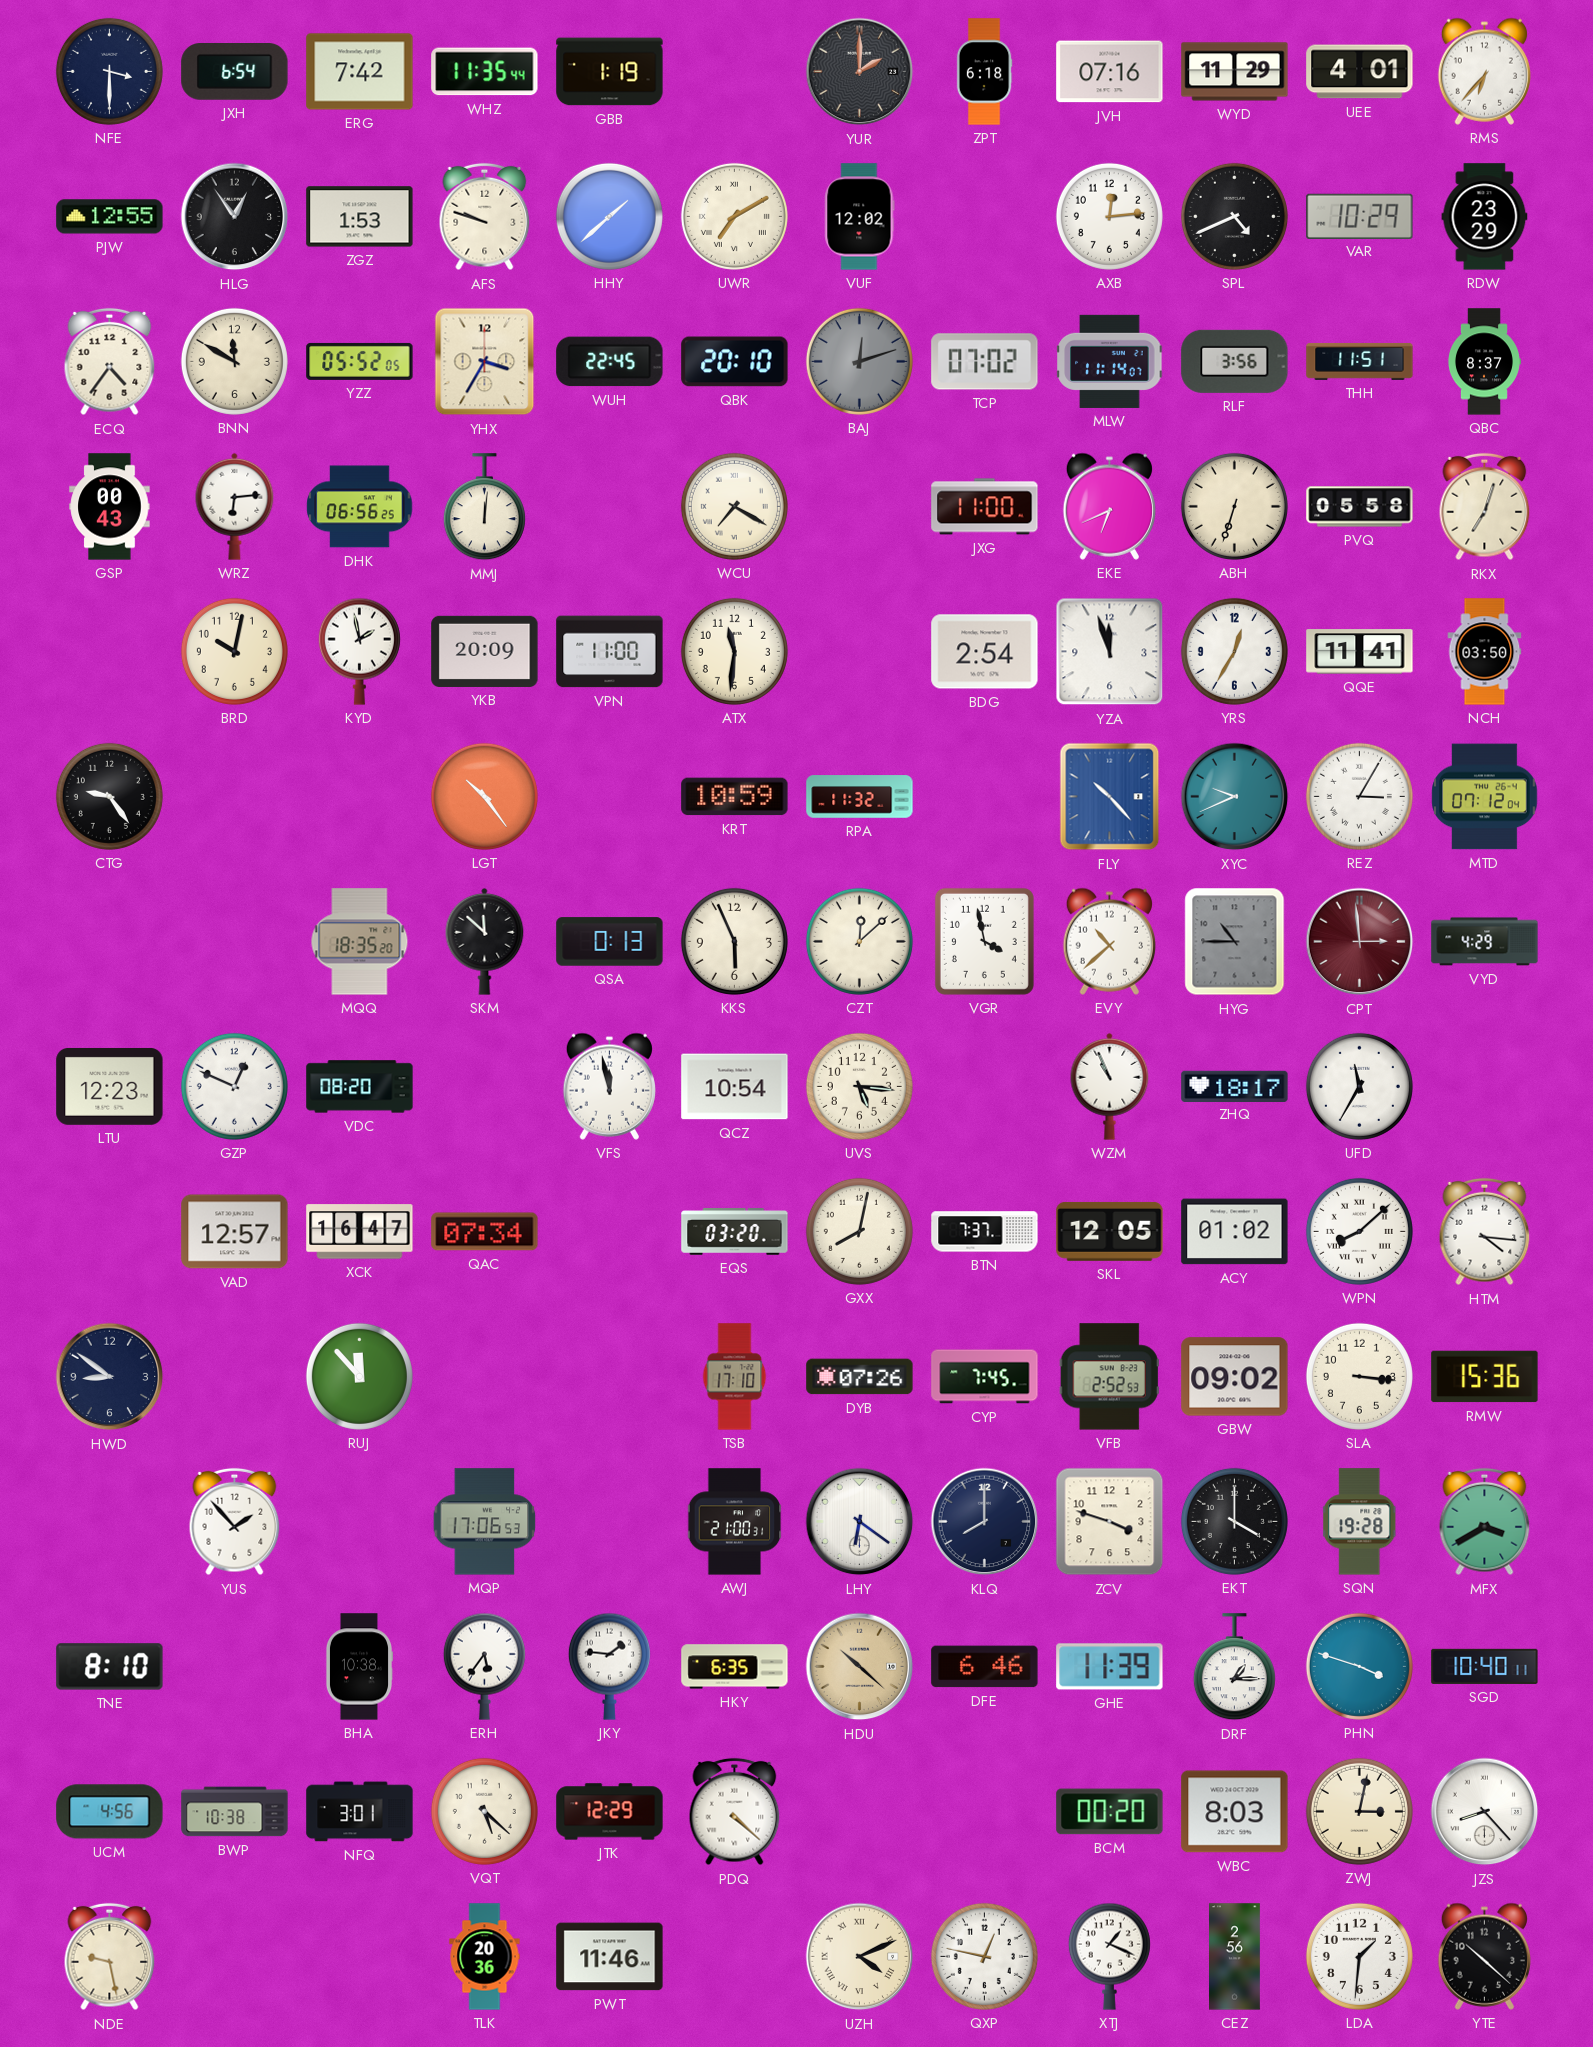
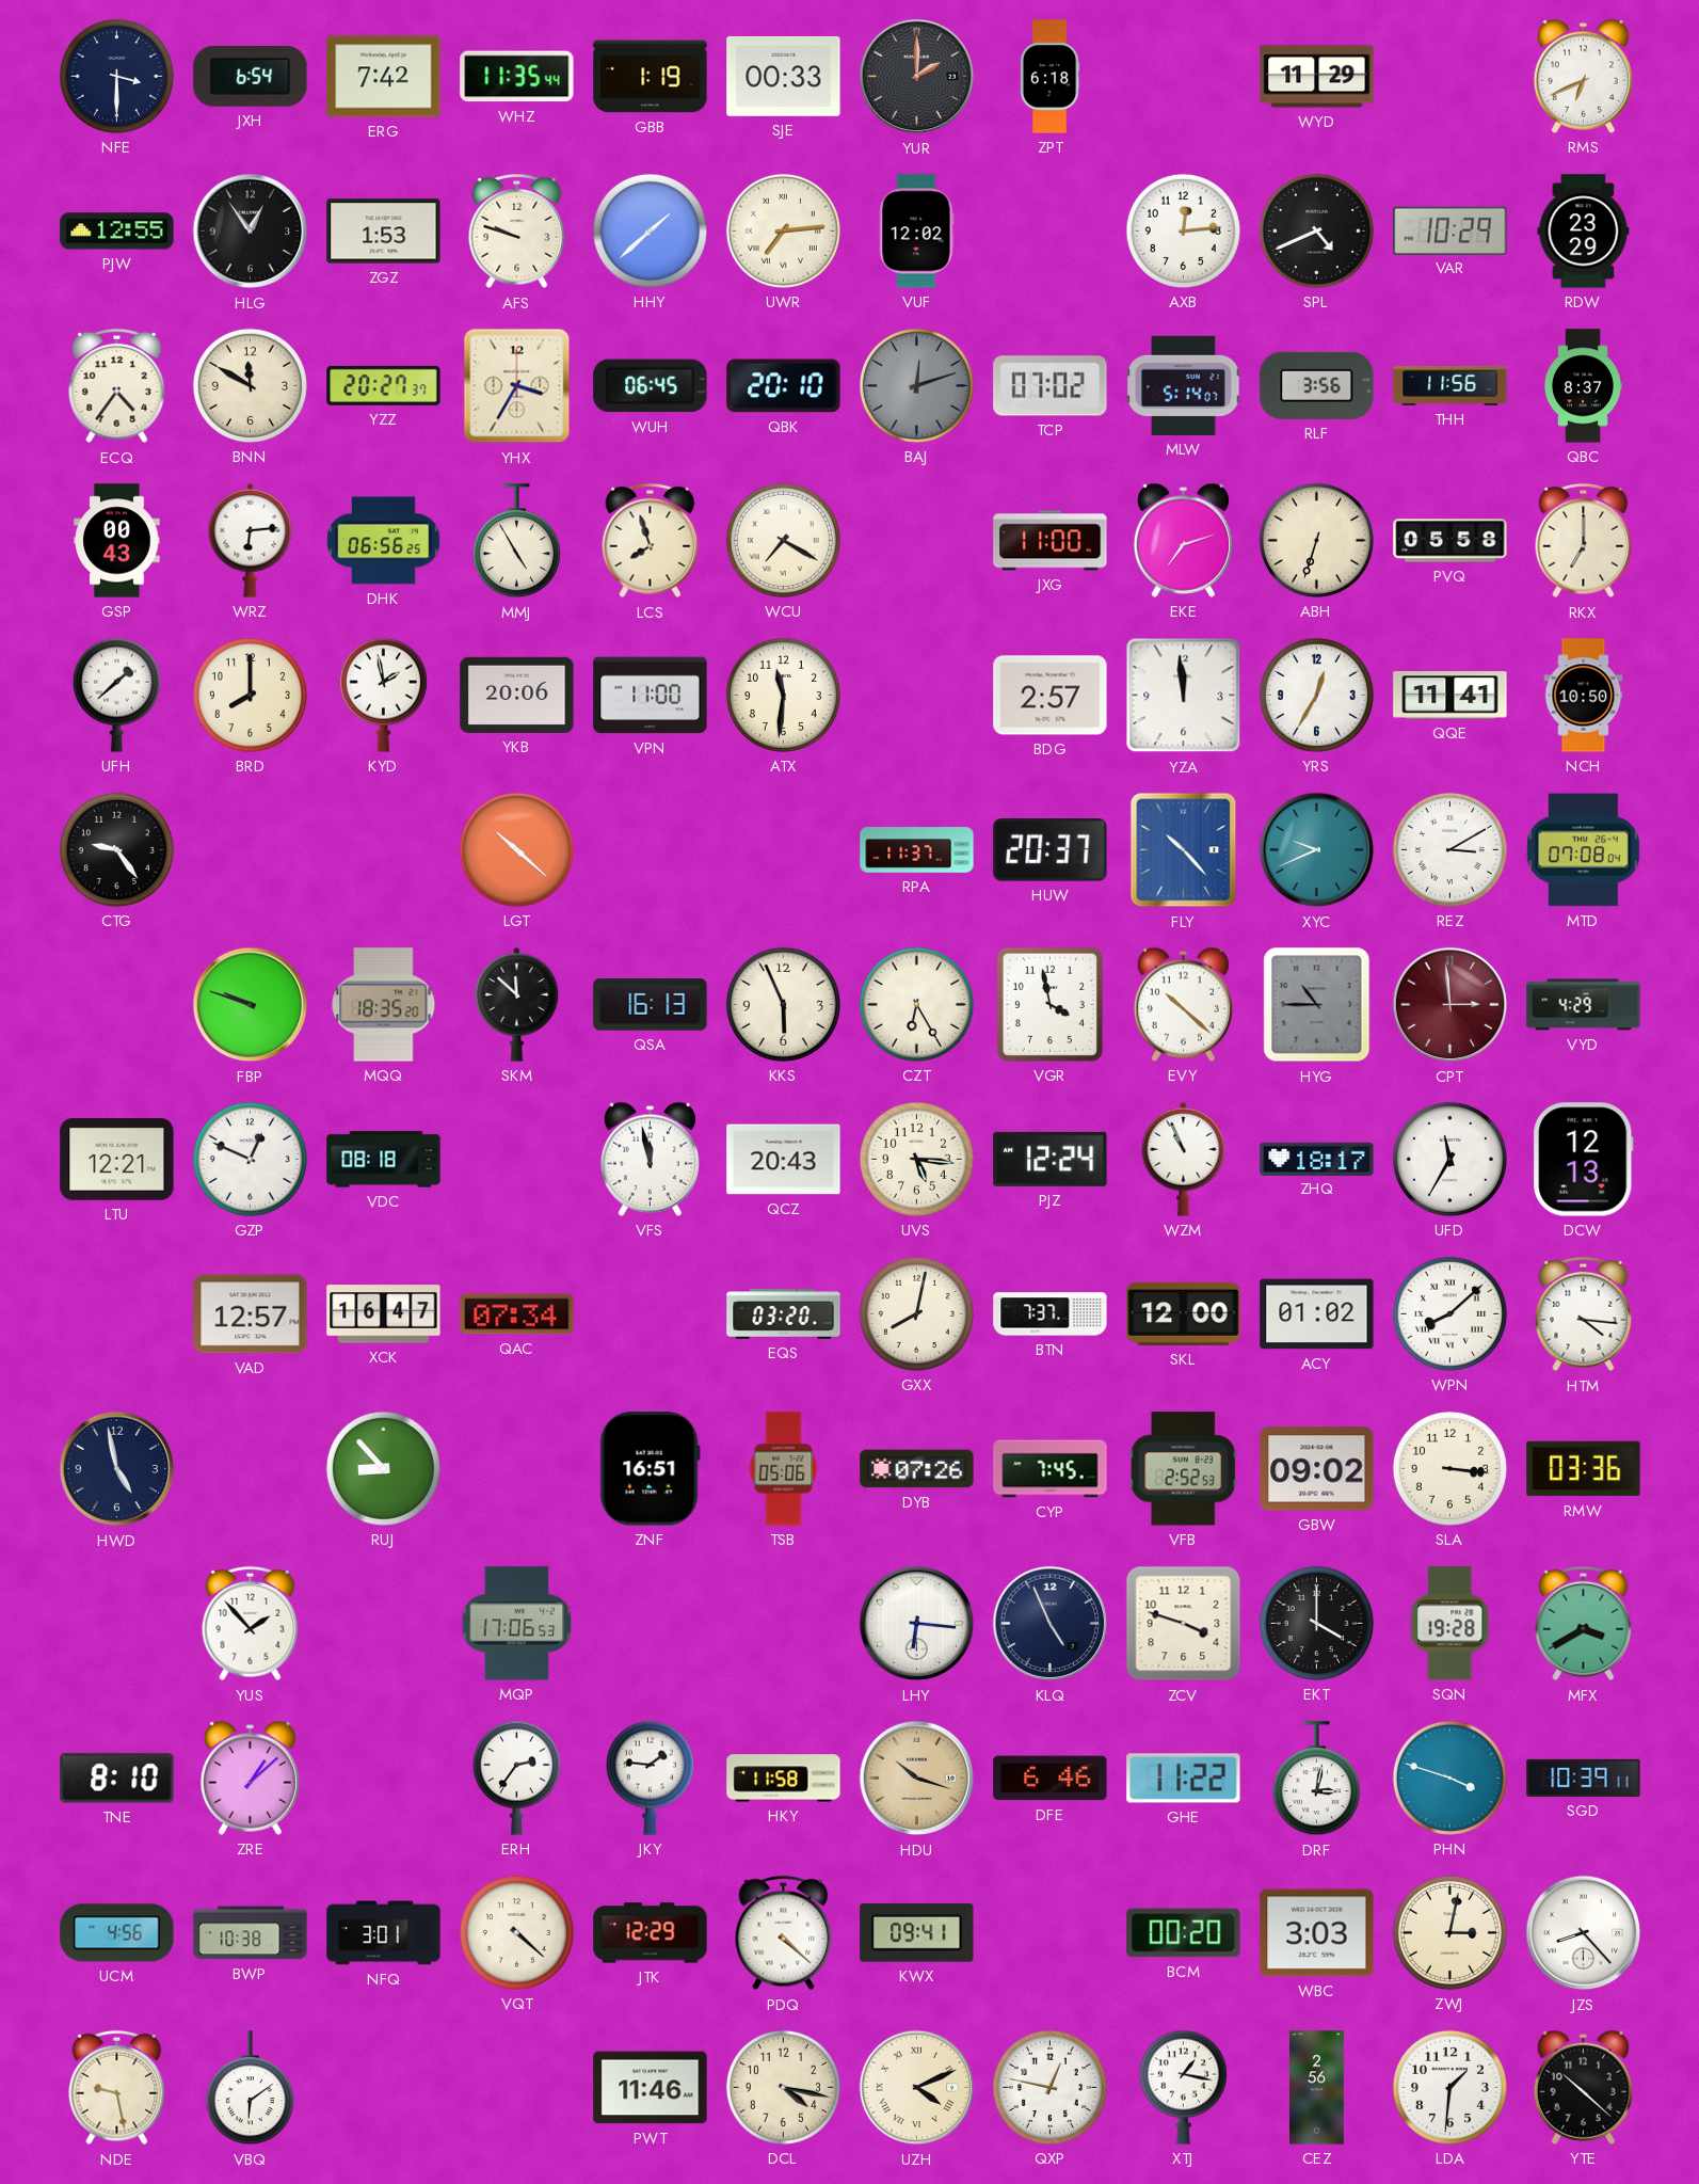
SJE: none -> 00:33 (784, 77)
JVH: 07:16 -> none (1110, 72)
UEE: 4:01 -> none (1360, 72)
RMS: 6:37 -> 6:41 (1583, 76)
UWR: 7:10 -> 7:14 (783, 230)
YZZ: 05:52 -> 20:27 (384, 385)
WUH: 22:45 -> 06:45 (651, 386)
MLW: 11:14 -> 5:14 (1184, 385)
THH: 11:51 -> 11:56 (1450, 385)
MMJ: 12:01 -> 4:55 (516, 541)
LCS: none -> 7:57 (651, 541)
EKE: 6:41 -> 7:12 (1183, 540)
RKX: 7:03 -> 7:00 (1584, 541)
UFH: none -> 1:38 (116, 695)
BRD: 10:02 -> 8:00 (250, 695)
YKB: 20:09 -> 20:06 (517, 695)
BDG: 2:54 -> 2:57 (1051, 696)
YZA: 11:57 -> 11:59 (1184, 696)
NCH: 03:50 -> 10:50 (1584, 696)
LGT: 10:24 -> 10:22 (516, 849)
KRT: 10:59 -> none (735, 797)
RPA: 11:32 -> 11:37 (917, 850)
HUW: none -> 20:37 (1051, 850)
REZ: 3:05 -> 3:10 (1449, 849)
MTD: 07:12 -> 07:08 (1584, 850)
FBP: none -> 9:48 (251, 1005)
QSA: 0:13 -> 16:13 (651, 1005)
CZT: 12:08 -> 6:25 (916, 1004)
EVY: 10:38 -> 10:22 (1183, 1004)
LTU: 12:23 -> 12:21 (117, 1159)
VDC: 08:20 -> 08:18 (384, 1160)
QCZ: 10:54 -> 20:43 (784, 1160)
PJZ: none -> 12:24 (1051, 1159)
DCW: none -> 12:13 (1584, 1160)
SKL: 12:05 -> 12:00 (1184, 1313)
HWD: 8:51 -> 4:58 (117, 1469)
RUJ: 11:53 -> 8:53 (383, 1468)
ZNF: none -> 16:51 (650, 1469)
TSB: 17:10 -> 05:06 (784, 1469)
RMW: 15:36 -> 03:36 (1584, 1469)
AWJ: 21:00 -> none (735, 1522)
LHY: 6:21 -> 6:16 (917, 1624)
KLQ: 8:00 -> 4:56 (1051, 1624)
ZRE: none -> 1:08 (250, 1778)
BHA: 10:38 -> none (358, 1667)
ERH: 5:36 -> 2:36 (516, 1778)
HKY: 6:35 -> 11:58 (784, 1779)
HDU: 10:22 -> 10:18 (917, 1779)
GHE: 11:39 -> 11:22 (1184, 1779)
DRF: 1:15 -> 3:02 (1316, 1779)
SGD: 10:40 -> 10:39 (1584, 1778)
VQT: 5:22 -> 4:22 (516, 1932)
KWX: none -> 09:41 (917, 1933)
WBC: 8:03 -> 3:03 (1317, 1933)
VBQ: none -> 6:09 (250, 2088)
TLK: 20:36 -> none (485, 1957)
DCL: none -> 4:17 (783, 2087)
XTJ: 1:19 -> 1:17 (1183, 2087)
